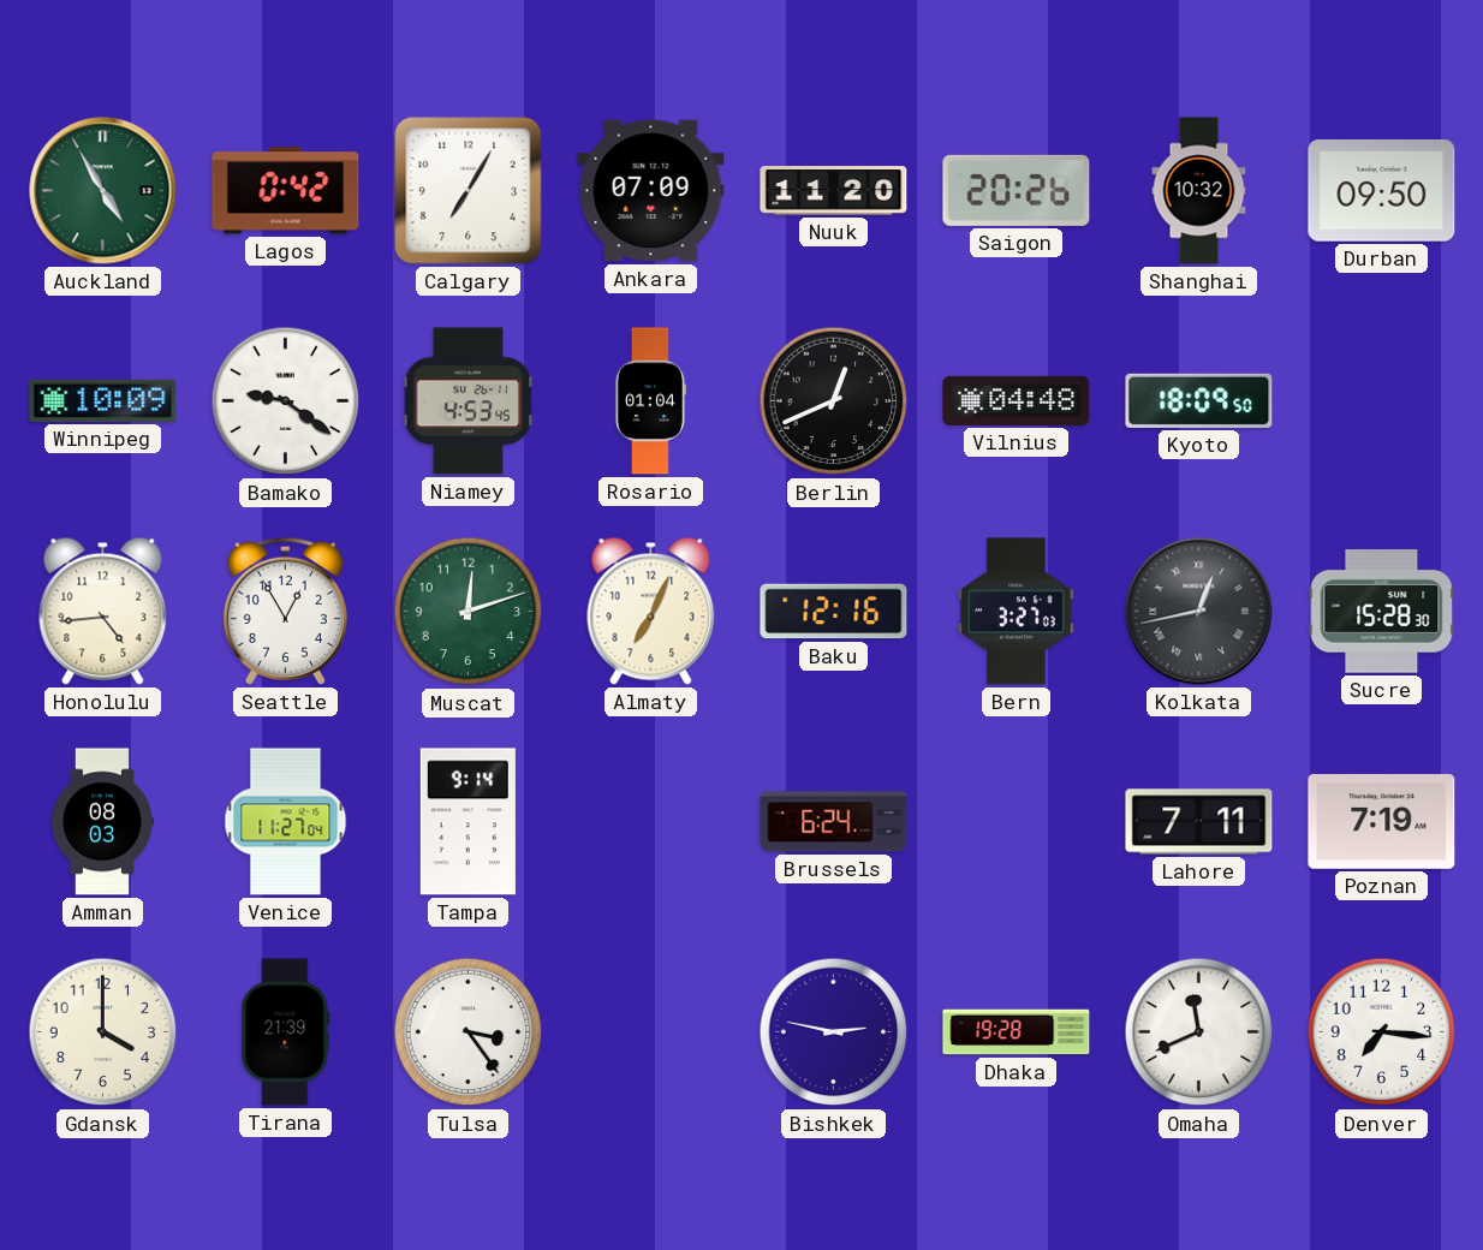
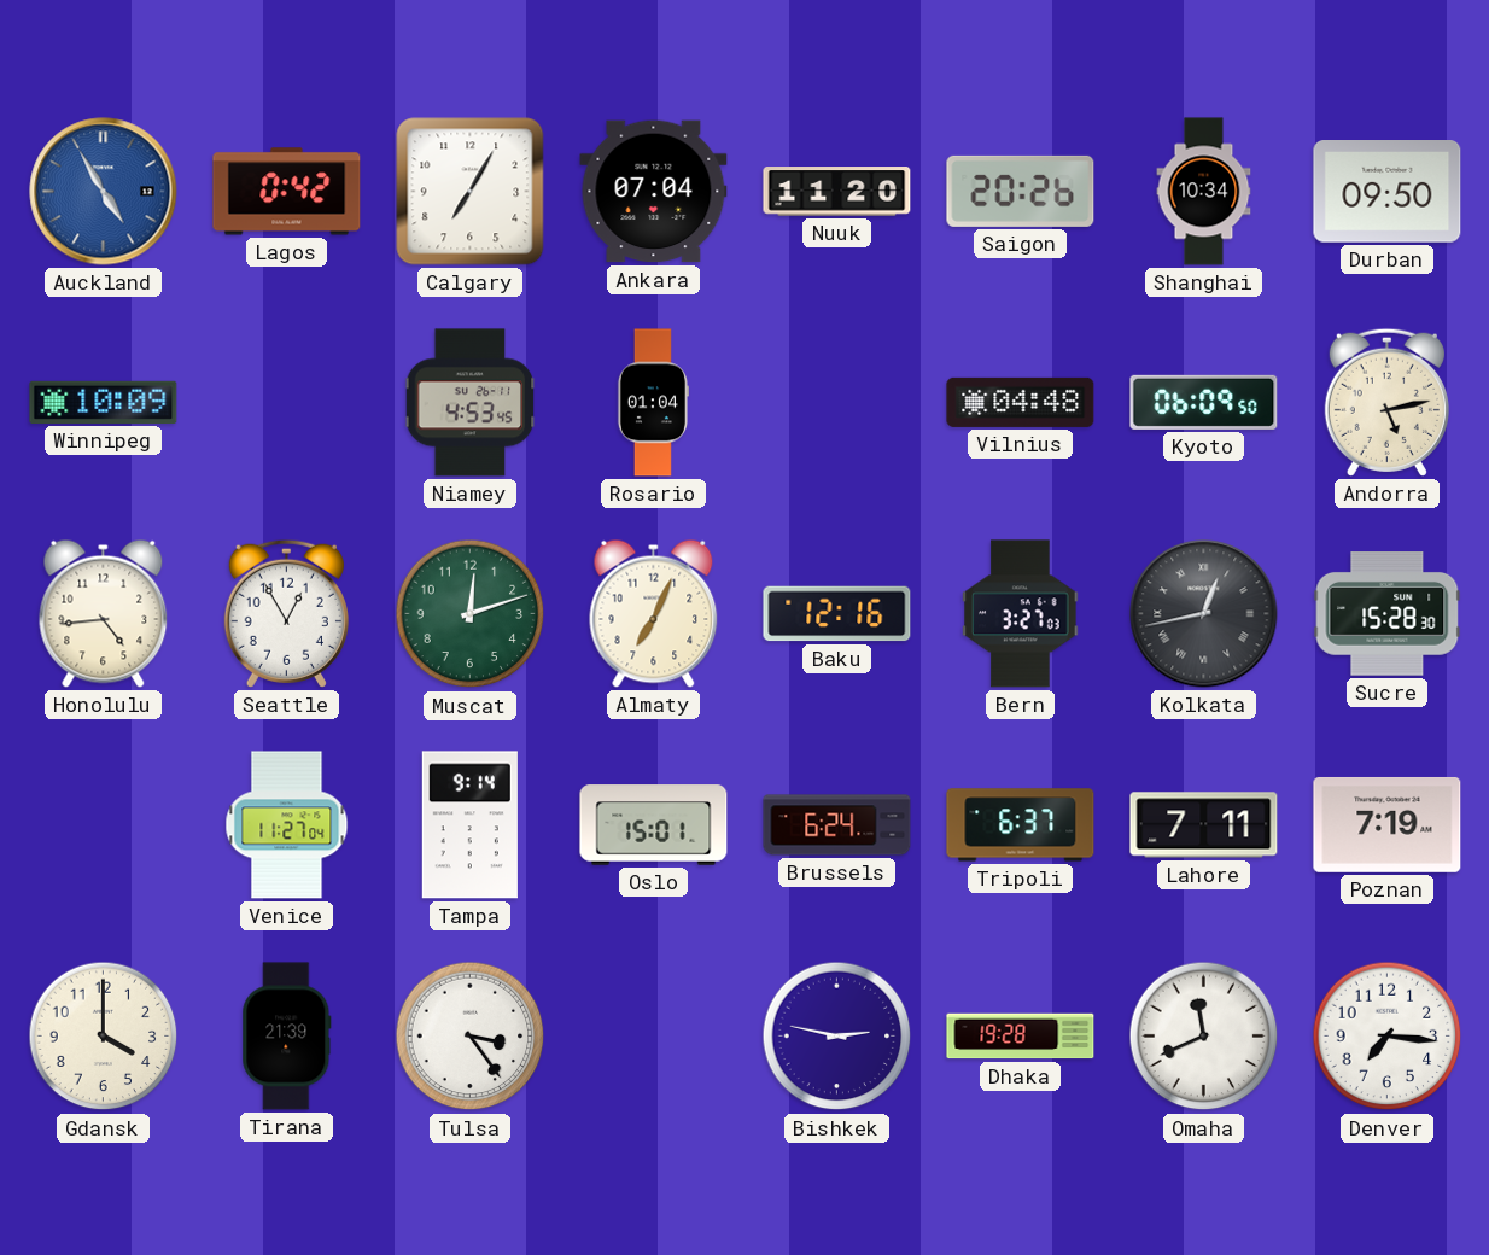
Auckland dial: green -> blue (104, 192)
Ankara: 07:09 -> 07:04 (654, 192)
Shanghai: 10:32 -> 10:34 (1204, 192)
Bamako: 9:21 -> none (286, 401)
Berlin: 12:41 -> none (834, 401)
Kyoto: 18:09 -> 06:09 (1204, 402)
Andorra: none -> 5:13 (1386, 402)
Amman: 08:03 -> none (101, 822)
Oslo: none -> 15:01 (654, 825)
Tripoli: none -> 6:37 (1021, 825)
